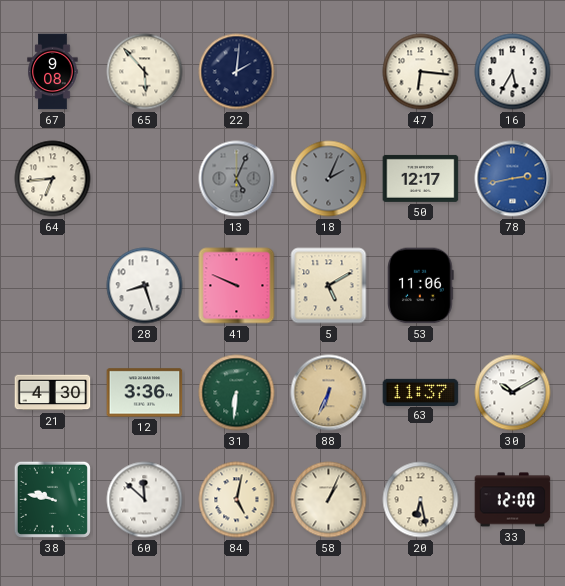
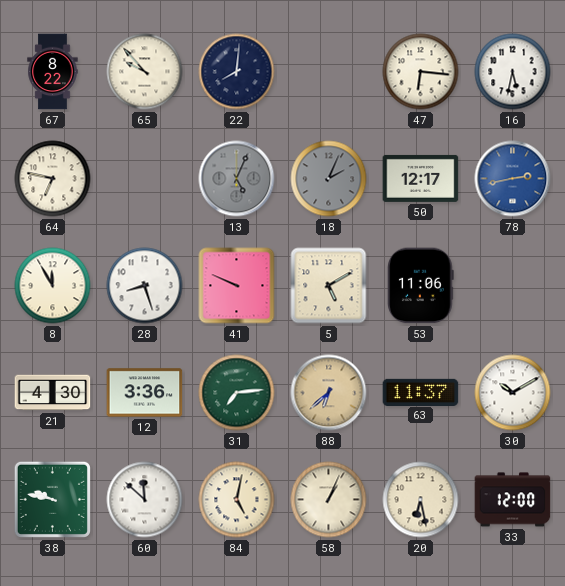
67: 9:08 -> 8:22 (53, 72)
65: 5:53 -> 9:53 (145, 72)
22: 2:01 -> 8:01 (237, 72)
16: 5:35 -> 5:32 (513, 72)
64: 6:44 -> 6:47 (53, 179)
8: none -> 11:55 (53, 286)
31: 6:31 -> 7:14 (237, 393)
88: 6:34 -> 6:38 (329, 393)
